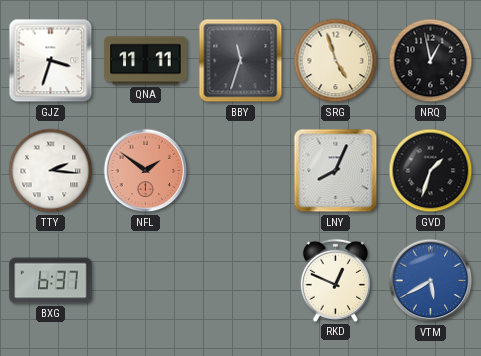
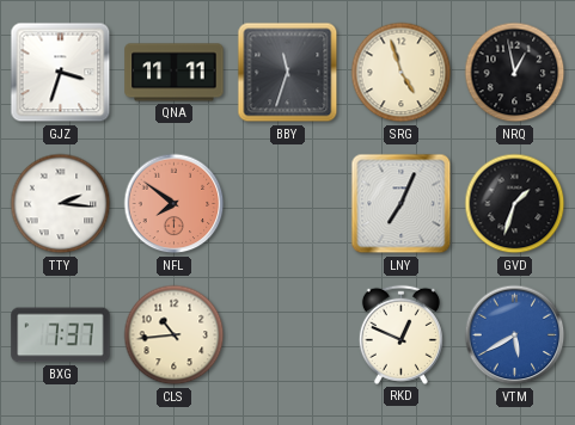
NFL: 1:51 -> 7:51 (175, 204)
LNY: 8:04 -> 7:04 (402, 204)
BXG: 6:37 -> 7:37 (61, 335)
CLS: none -> 10:44 (175, 335)
